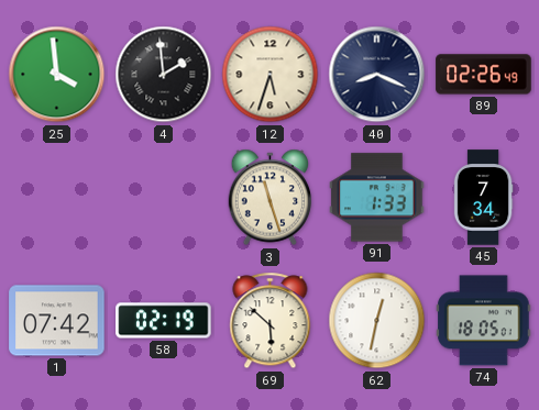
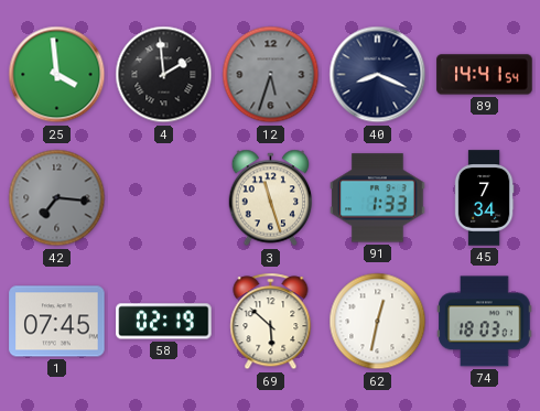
12 dial: cream -> grey (271, 75)
89: 02:26 -> 14:41 (485, 75)
42: none -> 7:16 (57, 198)
1: 07:42 -> 07:45 (57, 322)
74: 18:05 -> 18:03 (485, 322)
